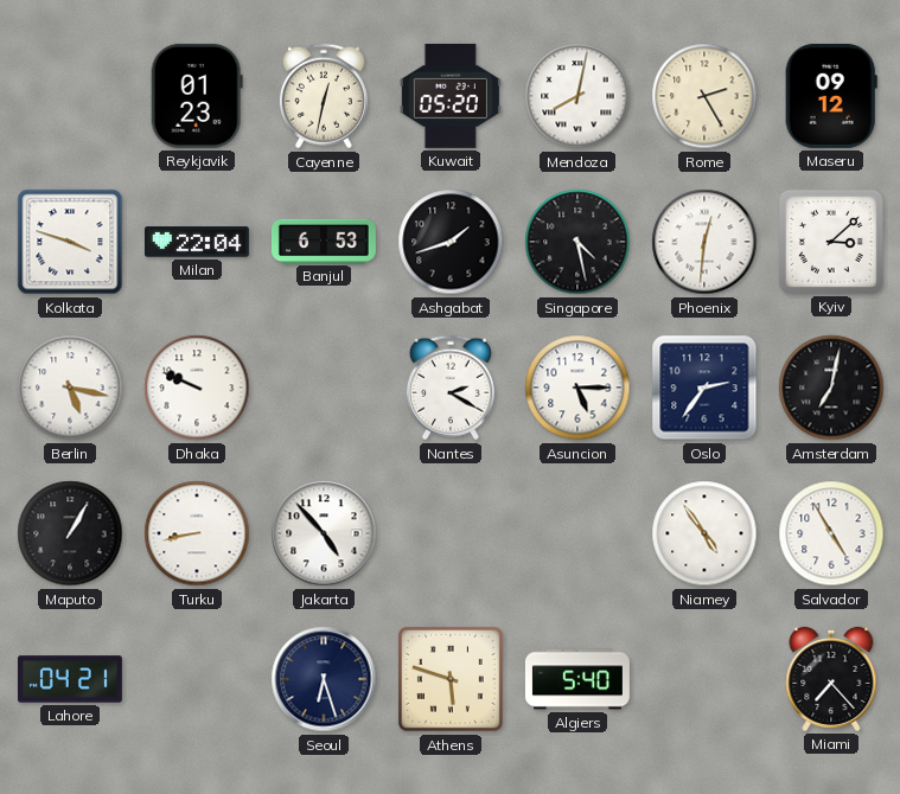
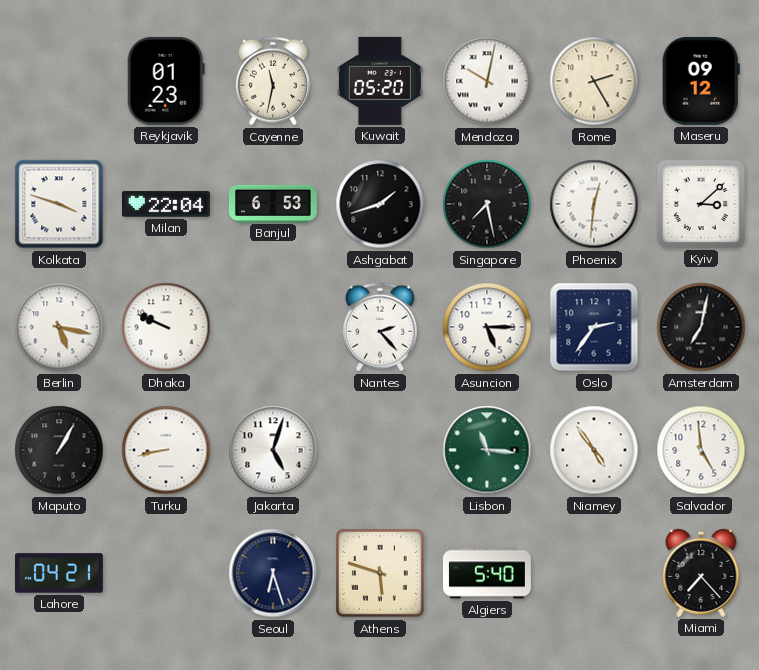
Cayenne: 12:32 -> 11:32 (273, 81)
Mendoza: 8:02 -> 10:02 (487, 81)
Singapore: 4:28 -> 7:28 (487, 204)
Nantes: 2:20 -> 2:23 (380, 327)
Jakarta: 4:53 -> 5:03 (273, 450)
Lisbon: none -> 11:16 (487, 450)
Salvador: 4:55 -> 4:59 (701, 450)
